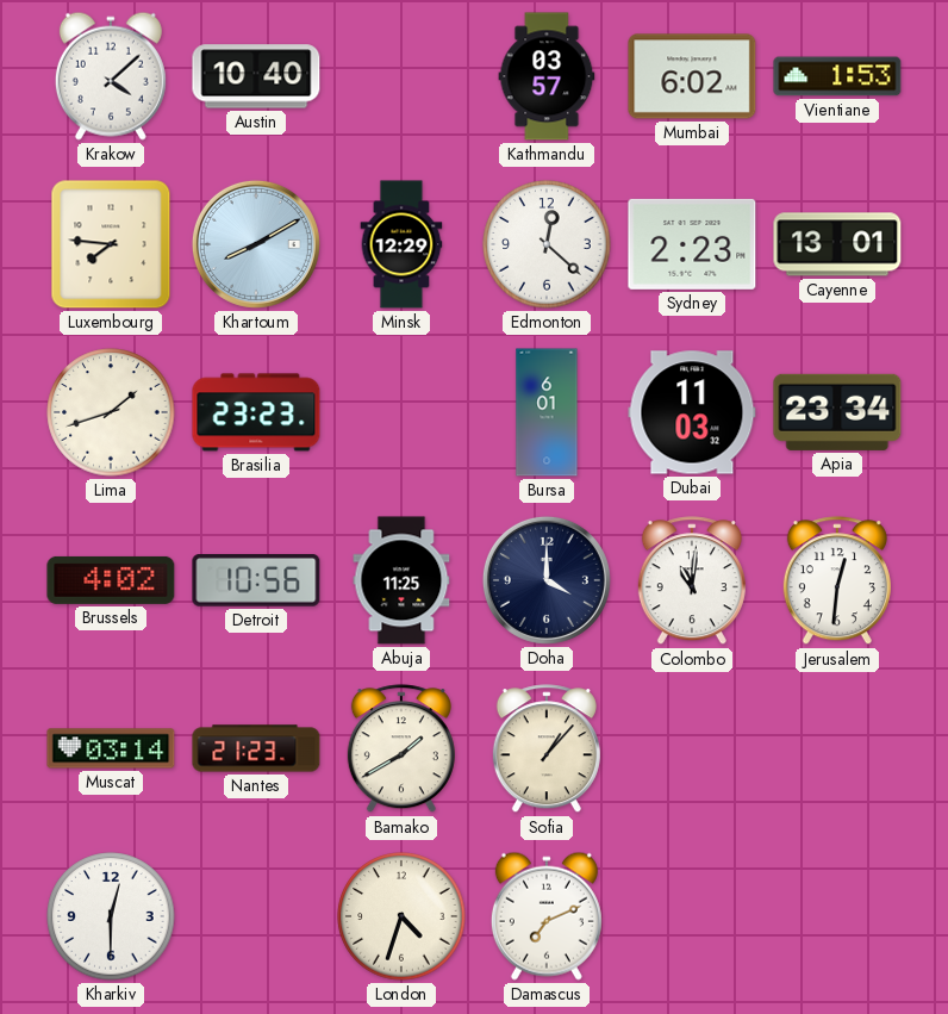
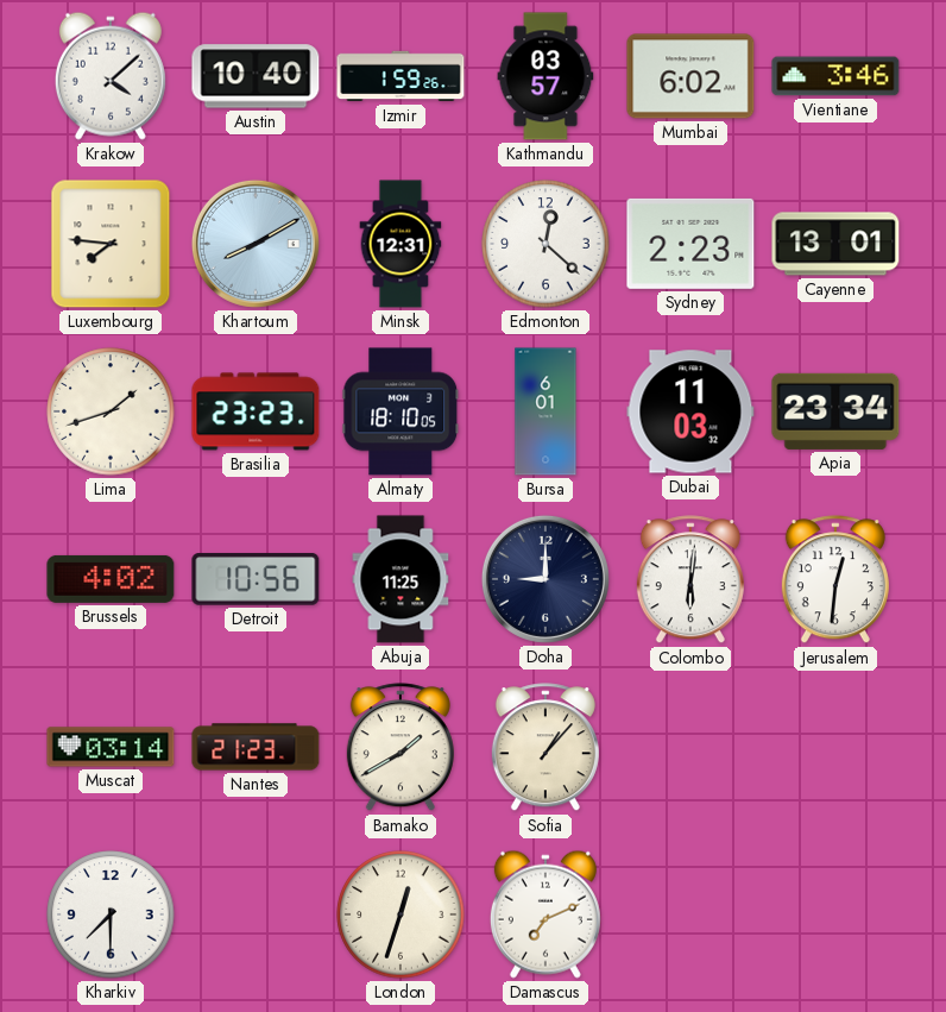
Izmir: none -> 1:59 (401, 76)
Vientiane: 1:53 -> 3:46 (835, 76)
Minsk: 12:29 -> 12:31 (401, 244)
Almaty: none -> 18:10 (401, 411)
Doha: 4:00 -> 9:00 (545, 579)
Colombo: 11:01 -> 6:01 (690, 580)
Kharkiv: 12:30 -> 7:30 (111, 914)
London: 4:33 -> 12:33 (401, 914)
